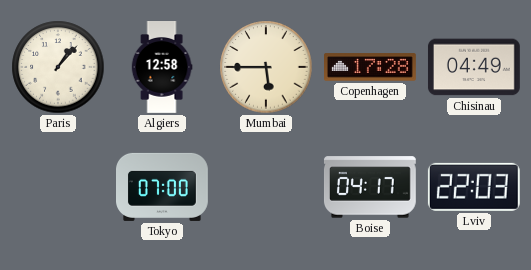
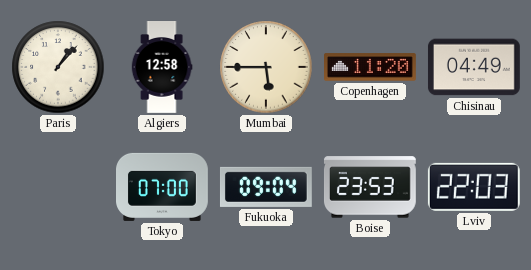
Copenhagen: 17:28 -> 11:20 (371, 67)
Fukuoka: none -> 09:04 (266, 187)
Boise: 04:17 -> 23:53 (370, 187)
